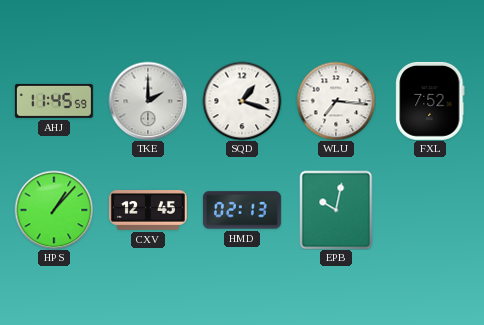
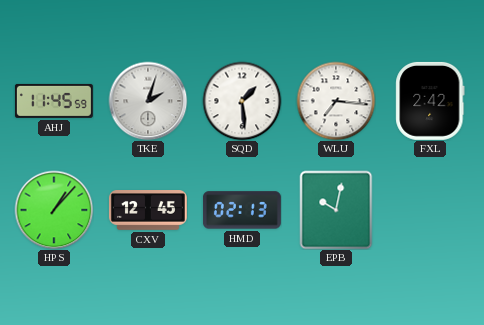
TKE: 2:00 -> 2:03 (148, 101)
SQD: 1:18 -> 1:29 (242, 101)
FXL: 7:52 -> 2:42 (430, 101)
